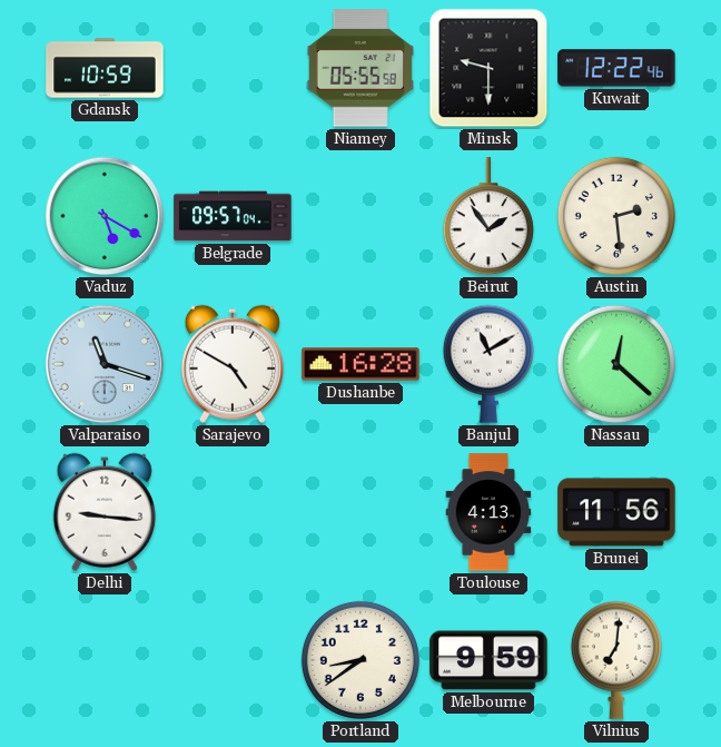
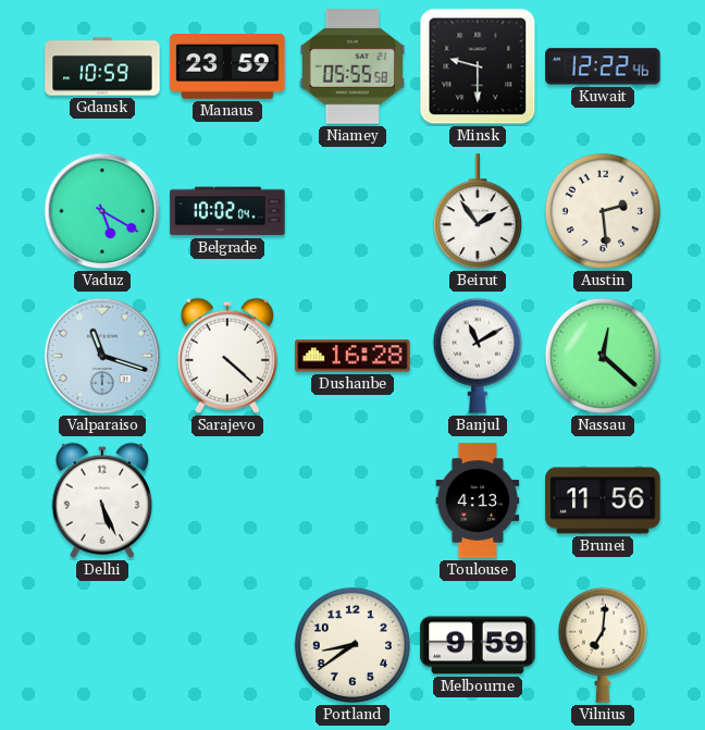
Manaus: none -> 23:59 (227, 66)
Belgrade: 09:57 -> 10:02 (227, 211)
Sarajevo: 4:50 -> 4:22 (227, 356)
Delhi: 9:16 -> 5:26 (102, 500)
